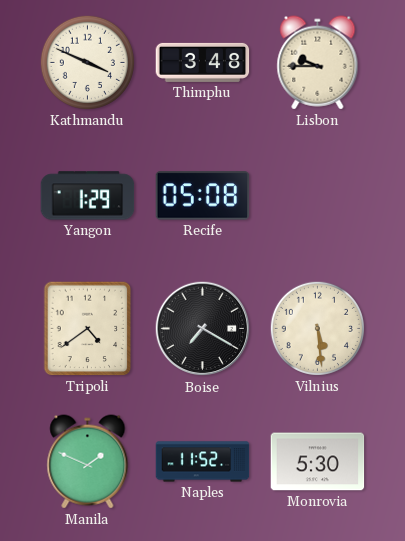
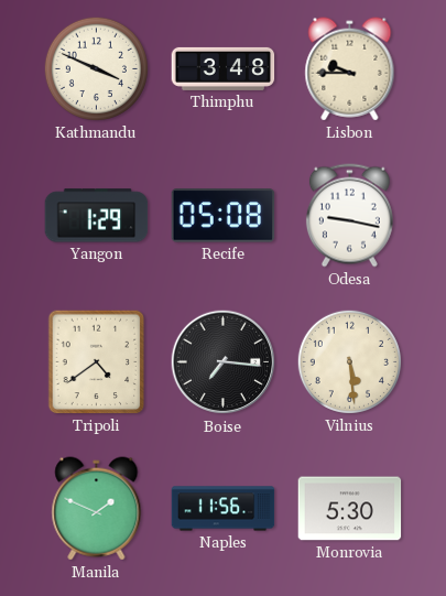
Odesa: none -> 9:17 (349, 216)
Boise: 7:20 -> 7:16 (224, 362)
Naples: 11:52 -> 11:56 (224, 509)
